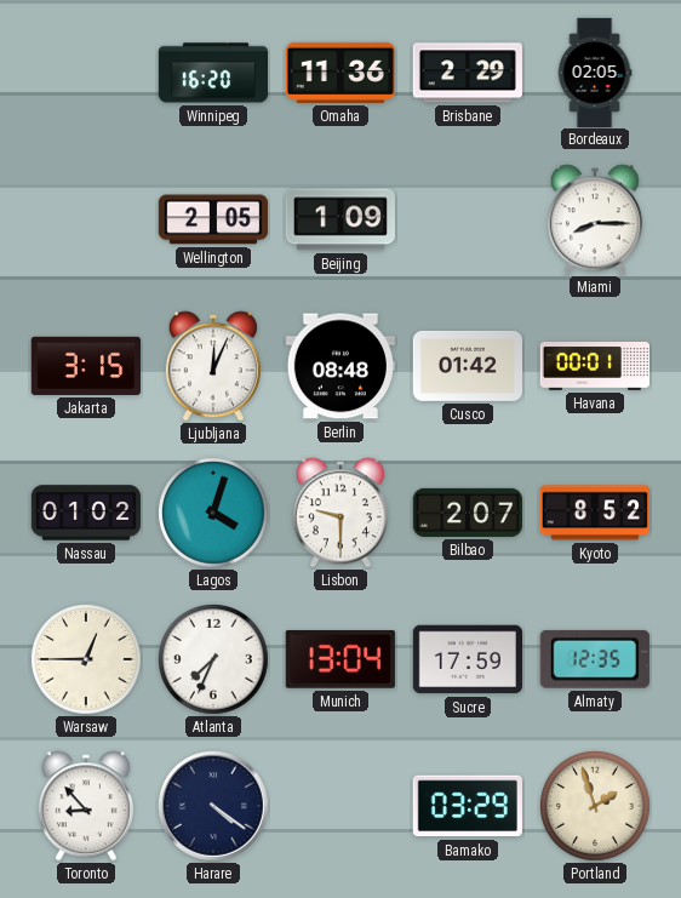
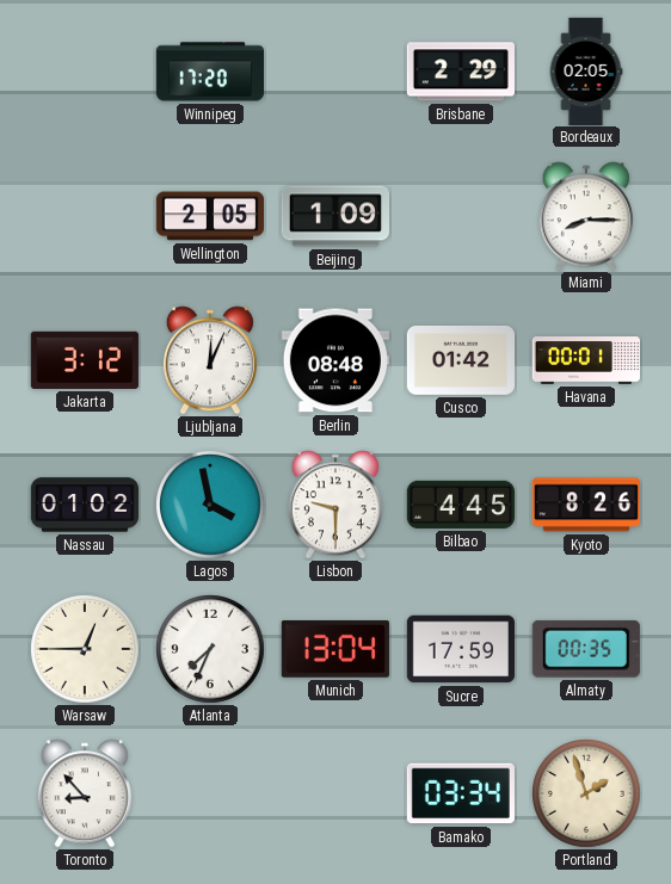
Winnipeg: 16:20 -> 17:20 (209, 72)
Omaha: 11:36 -> none (340, 73)
Jakarta: 3:15 -> 3:12 (85, 360)
Lagos: 4:03 -> 3:58 (211, 506)
Bilbao: 2:07 -> 4:45 (460, 505)
Kyoto: 8:52 -> 8:26 (585, 505)
Almaty: 12:35 -> 00:35 (586, 649)
Harare: 4:21 -> none (214, 807)
Bamako: 03:29 -> 03:34 (461, 793)
